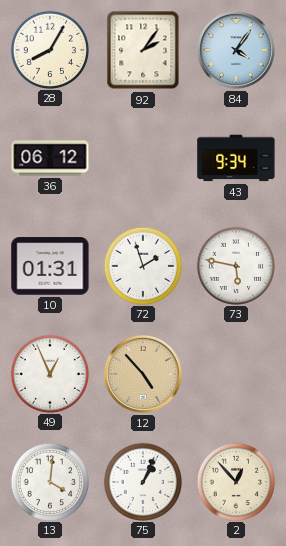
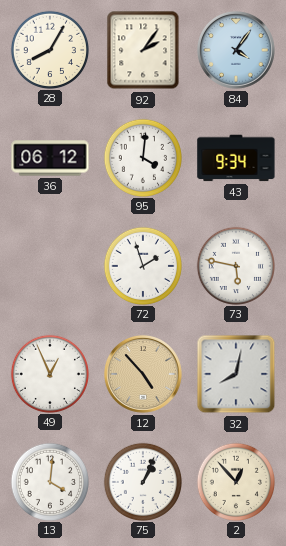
95: none -> 4:01 (142, 157)
10: 01:31 -> none (50, 266)
32: none -> 8:02 (236, 374)
